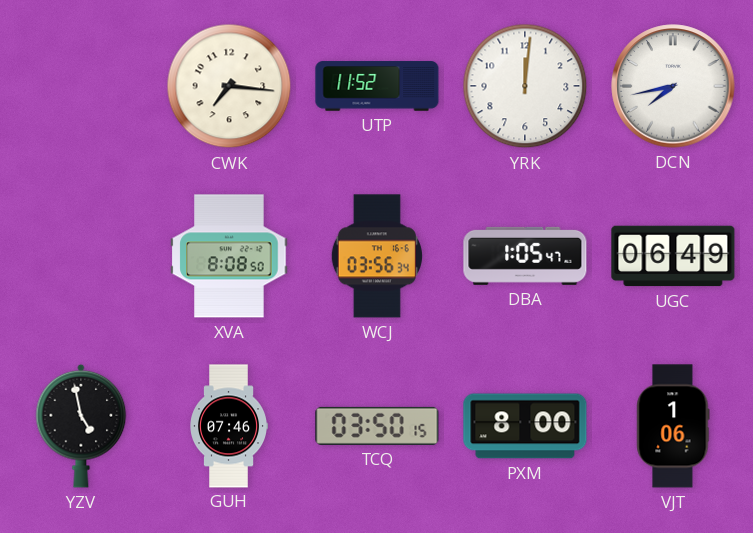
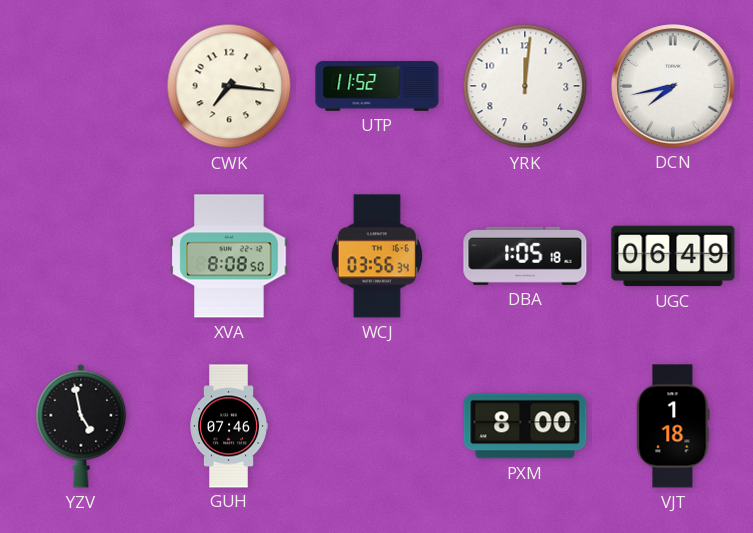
DBA: 1:05:47 -> 1:05:18 (525, 256)
TCQ: 03:50 -> none (377, 426)
VJT: 1:06 -> 1:18 (673, 426)
